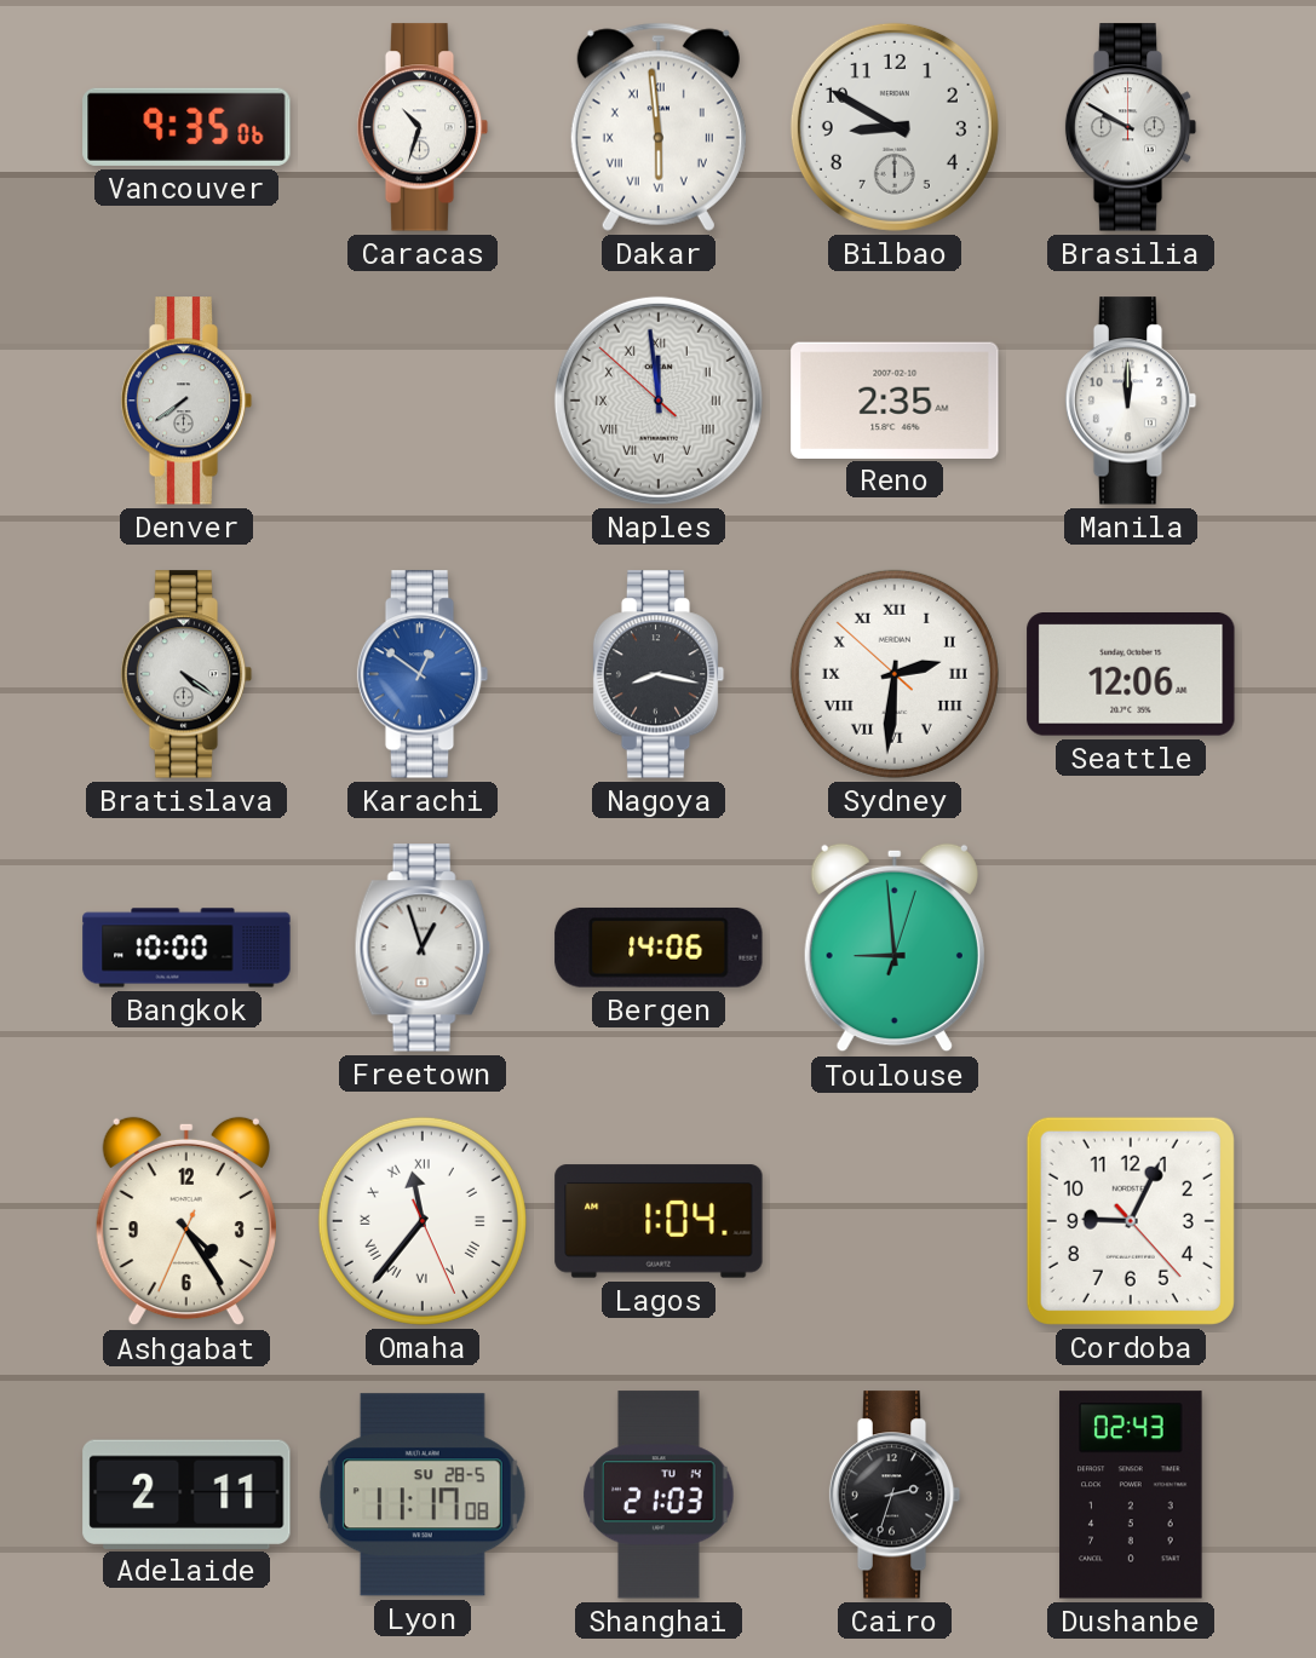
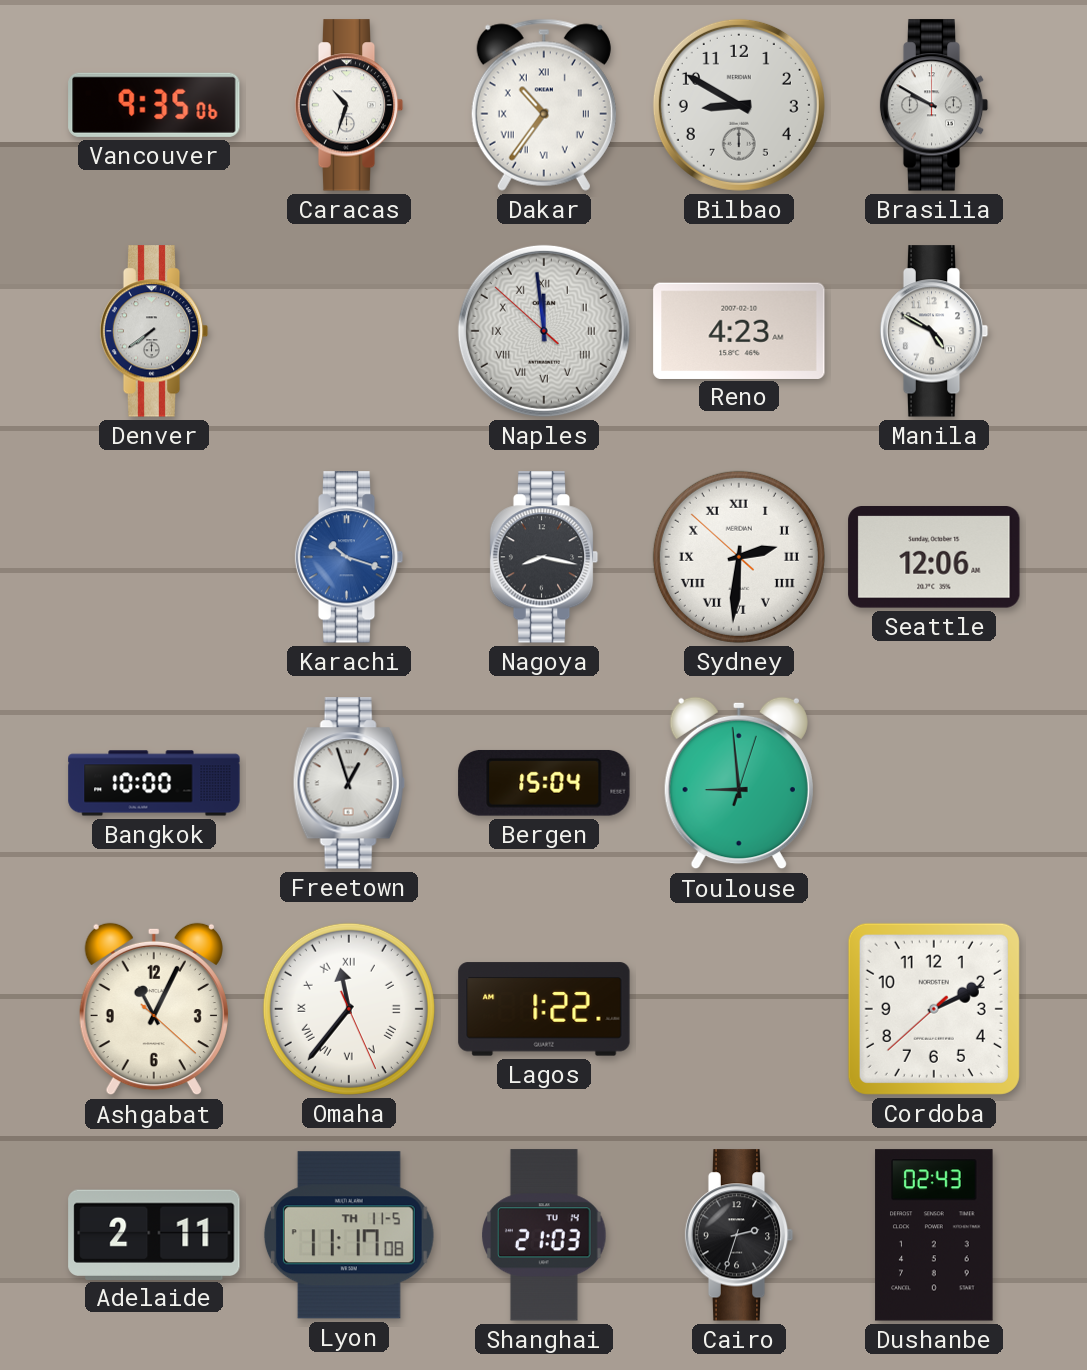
Dakar: 5:59 -> 10:36 (544, 105)
Reno: 2:35 -> 4:23 (739, 330)
Manila: 12:00 -> 4:50 (934, 331)
Bratislava: 4:21 -> none (186, 674)
Karachi: 12:51 -> 10:18 (349, 557)
Bergen: 14:06 -> 15:04 (544, 783)
Ashgabat: 4:24 -> 11:04 (154, 1009)
Lagos: 1:04 -> 1:22 (544, 1009)
Cordoba: 9:04 -> 2:10 (934, 1009)
Lyon date: SU 28-5 -> TH 11-5 (349, 1235)
